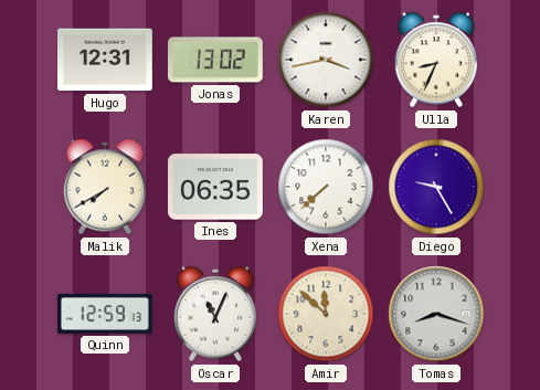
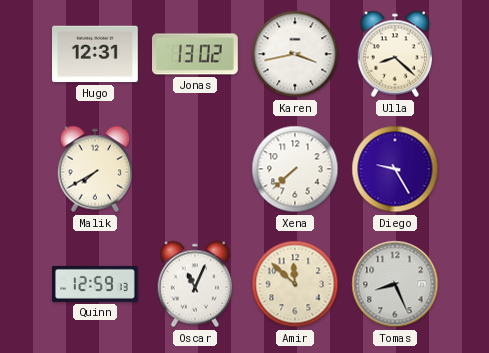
Ulla: 8:34 -> 8:22 (395, 54)
Ines: 06:35 -> none (216, 187)
Tomas: 8:18 -> 8:26 (395, 284)
